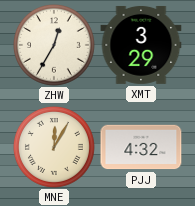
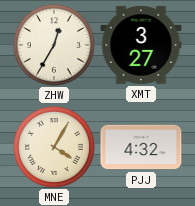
XMT: 3:29 -> 3:27 (141, 45)
MNE: 12:05 -> 4:05 (54, 147)
